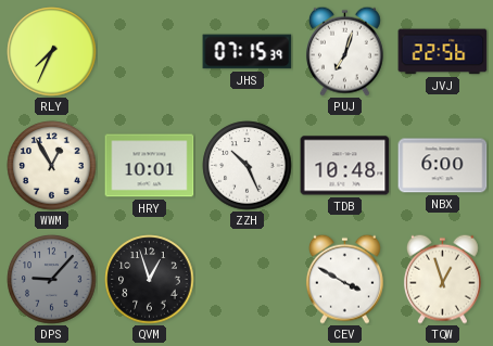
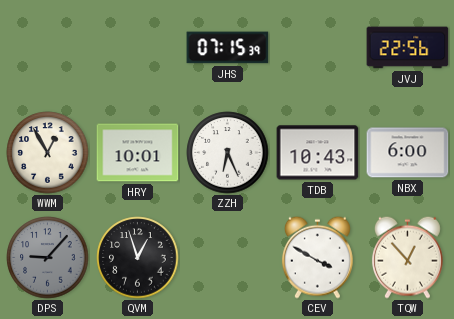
RLY: 7:34 -> none (52, 52)
PUJ: 7:03 -> none (344, 51)
ZZH: 10:26 -> 6:26 (228, 153)
TDB: 10:48 -> 10:43 (318, 153)
TQW: 12:57 -> 12:53 (407, 257)
